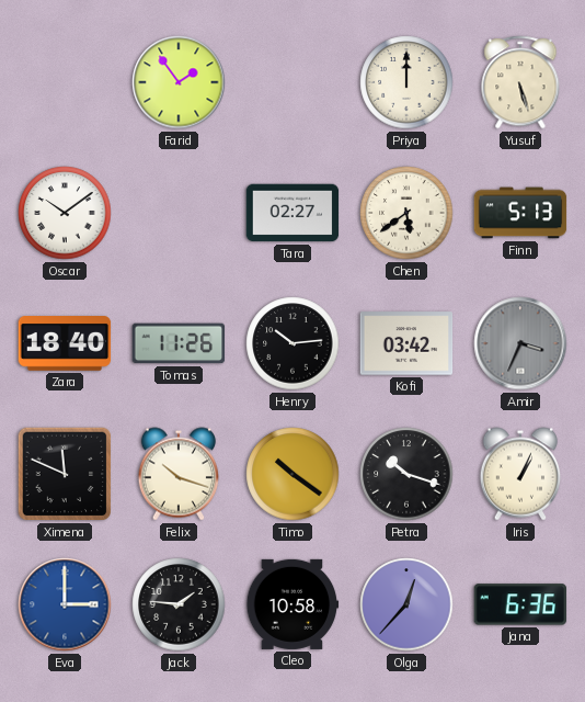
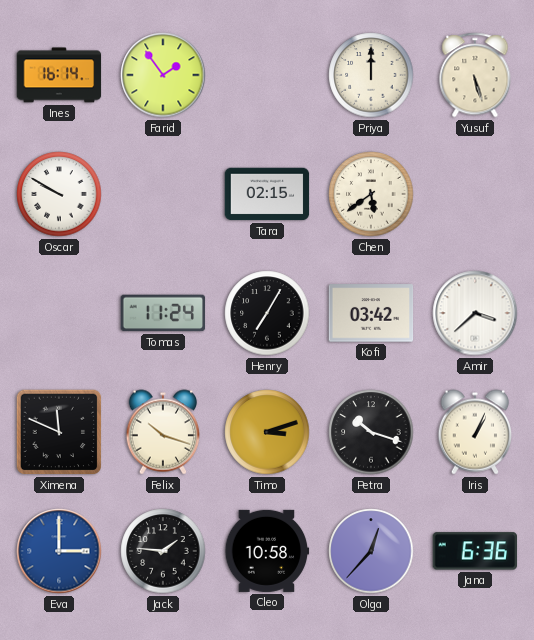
Ines: none -> 16:14 (59, 75)
Oscar: 10:09 -> 9:50 (59, 194)
Tara: 02:27 -> 02:15 (267, 194)
Finn: 5:13 -> none (520, 213)
Zara: 18:40 -> none (65, 344)
Tomas: 11:26 -> 11:24 (163, 313)
Henry: 10:14 -> 7:05 (267, 313)
Amir: 3:34 -> 3:38 (475, 313)
Amir dial: grey -> white (475, 313)
Timo: 10:21 -> 3:12 (267, 432)
